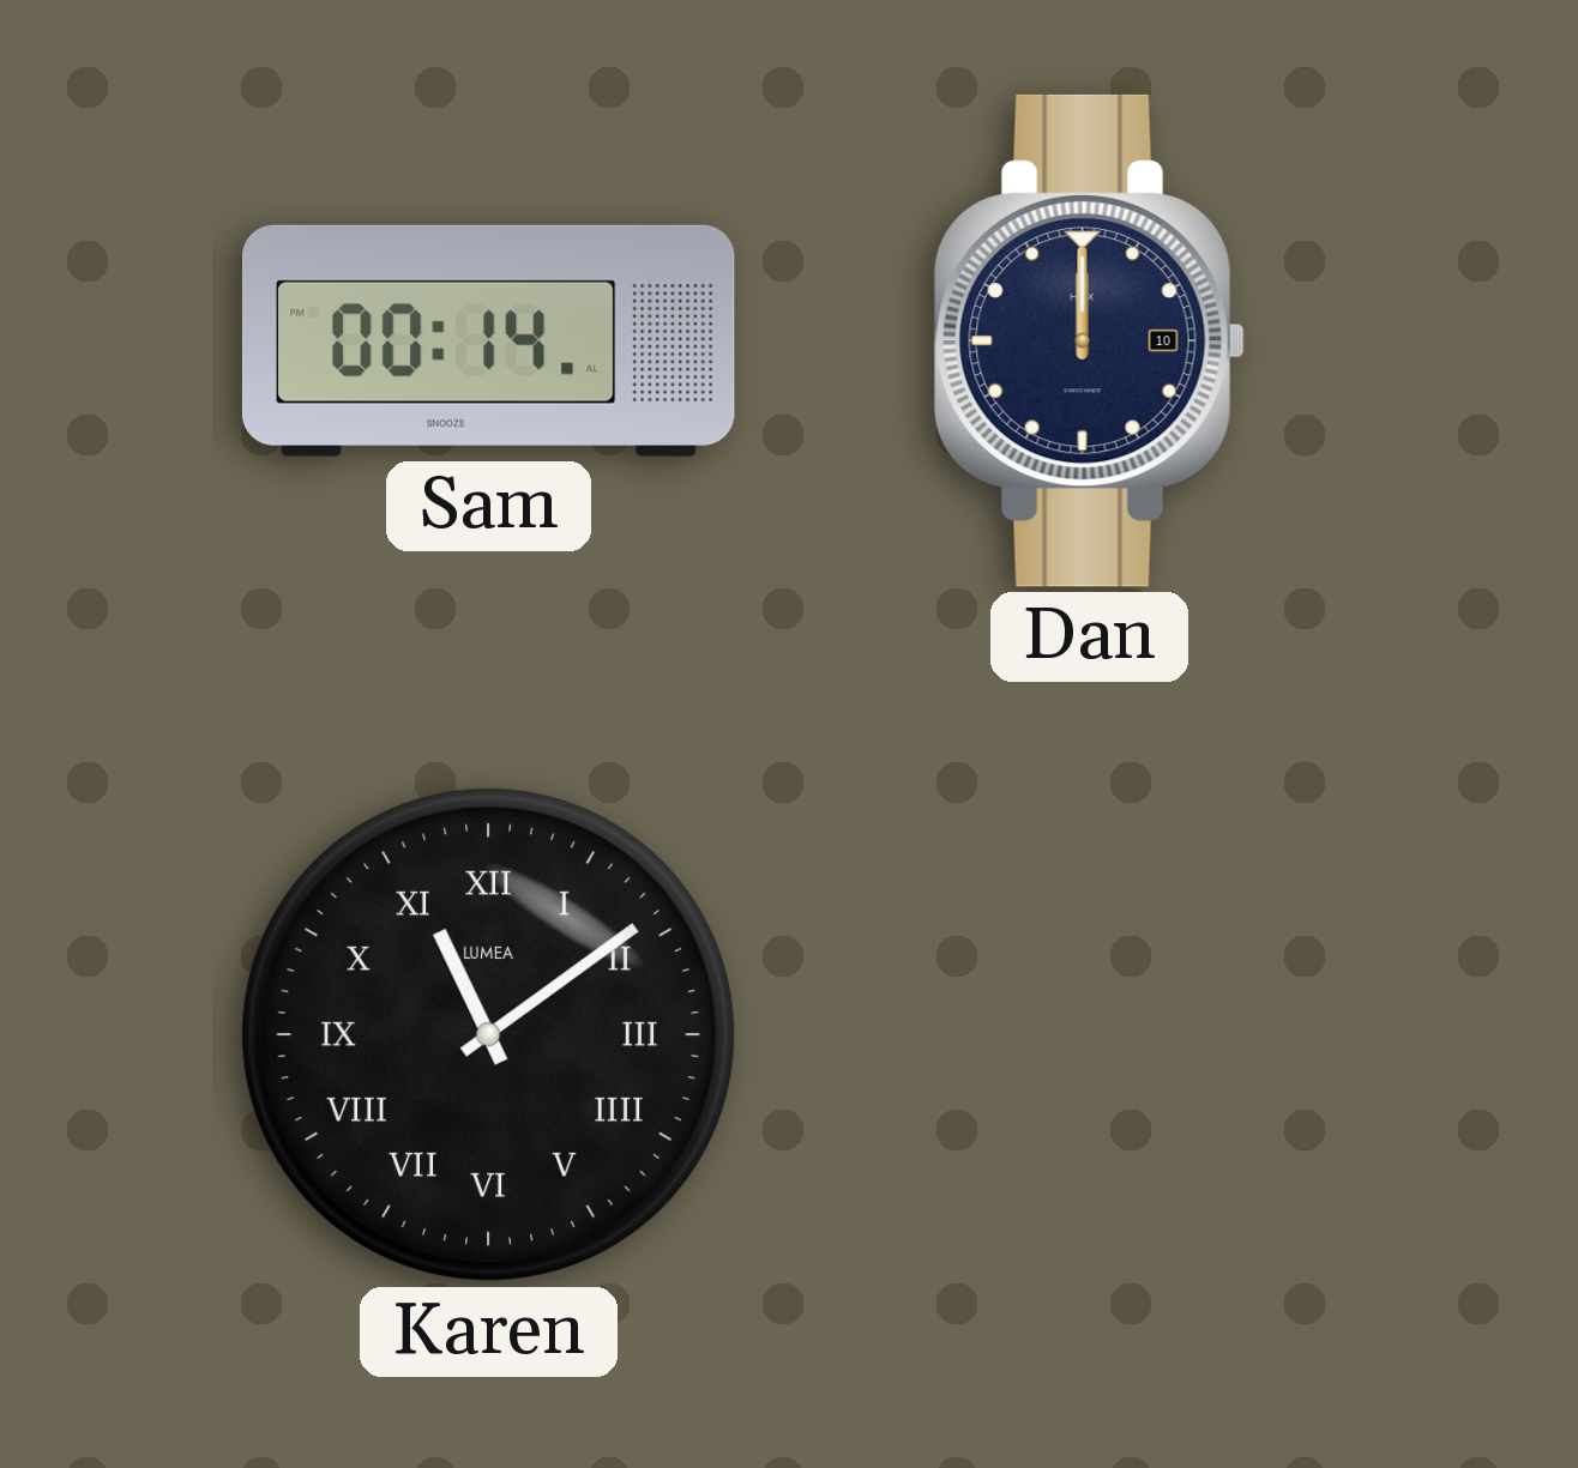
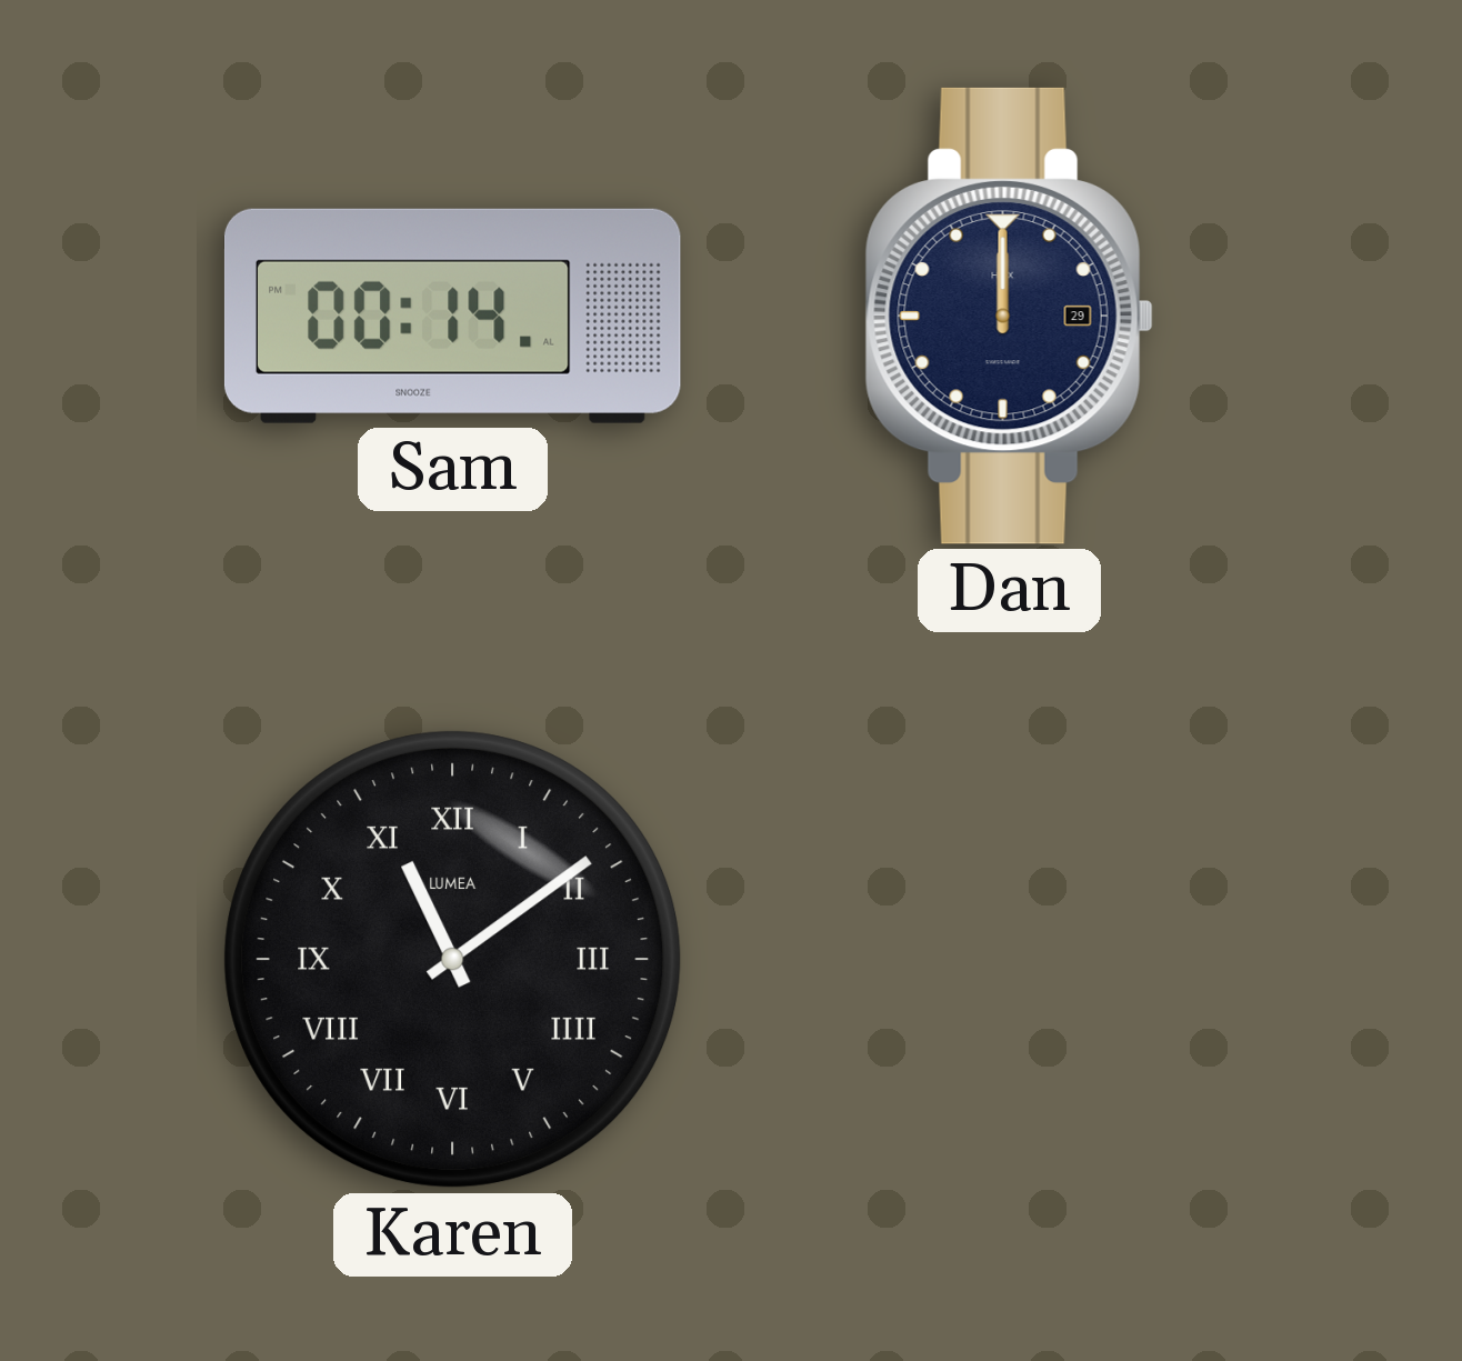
Dan date: 10 -> 29 (1009, 316)
